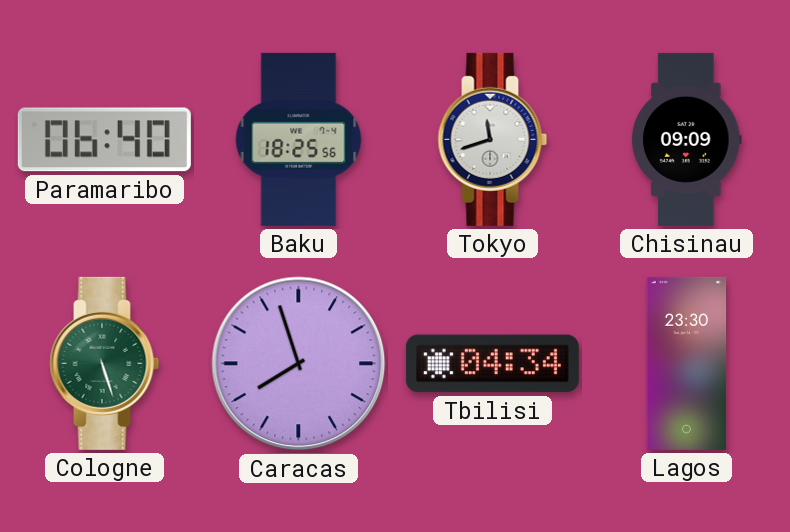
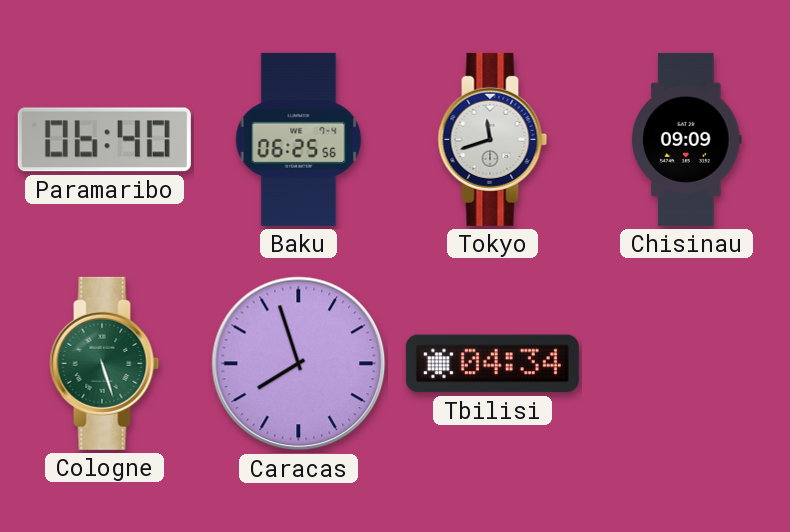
Baku: 18:25 -> 06:25 (299, 139)
Lagos: 23:30 -> none (687, 363)
